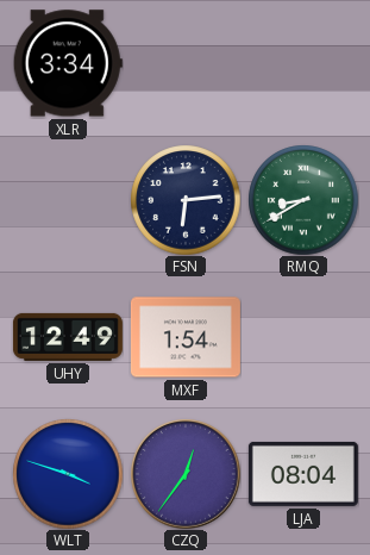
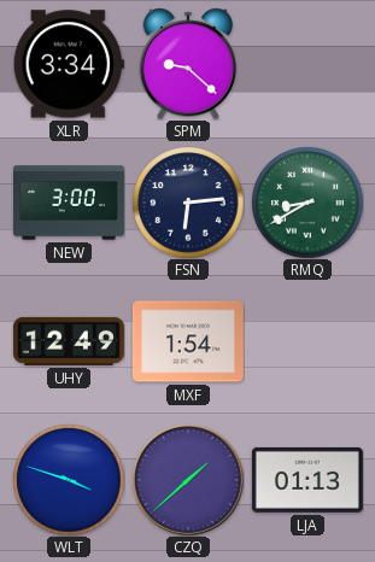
SPM: none -> 9:22 (188, 64)
NEW: none -> 3:00 (69, 203)
CZQ: 12:36 -> 1:38 (188, 480)
LJA: 08:04 -> 01:13 (307, 480)
